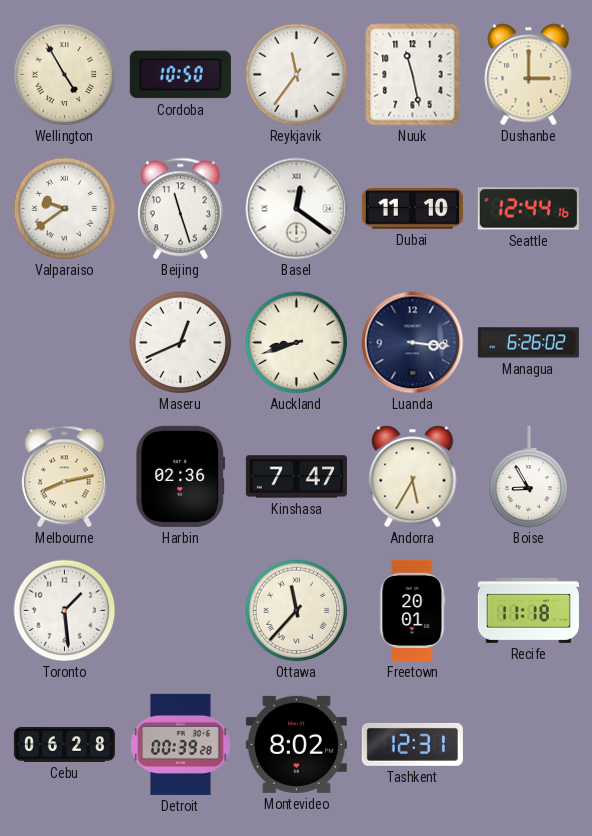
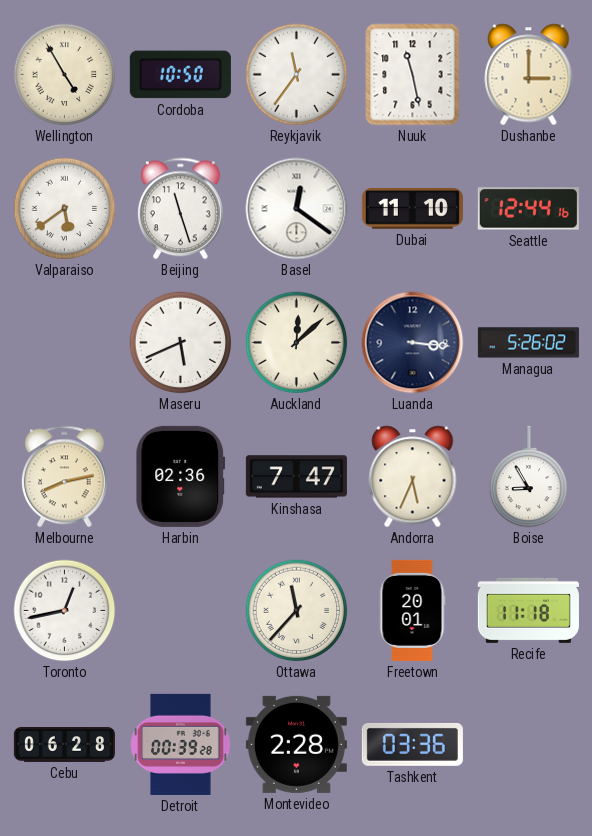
Valparaiso: 9:39 -> 5:39 (65, 209)
Maseru: 12:41 -> 5:41 (181, 343)
Auckland: 8:42 -> 12:08 (297, 343)
Managua: 6:26 -> 5:26 (528, 343)
Andorra: 5:35 -> 5:34 (413, 477)
Toronto: 1:29 -> 12:43 (65, 611)
Montevideo: 8:02 -> 2:28 (296, 744)
Tashkent: 12:31 -> 03:36 (412, 744)
